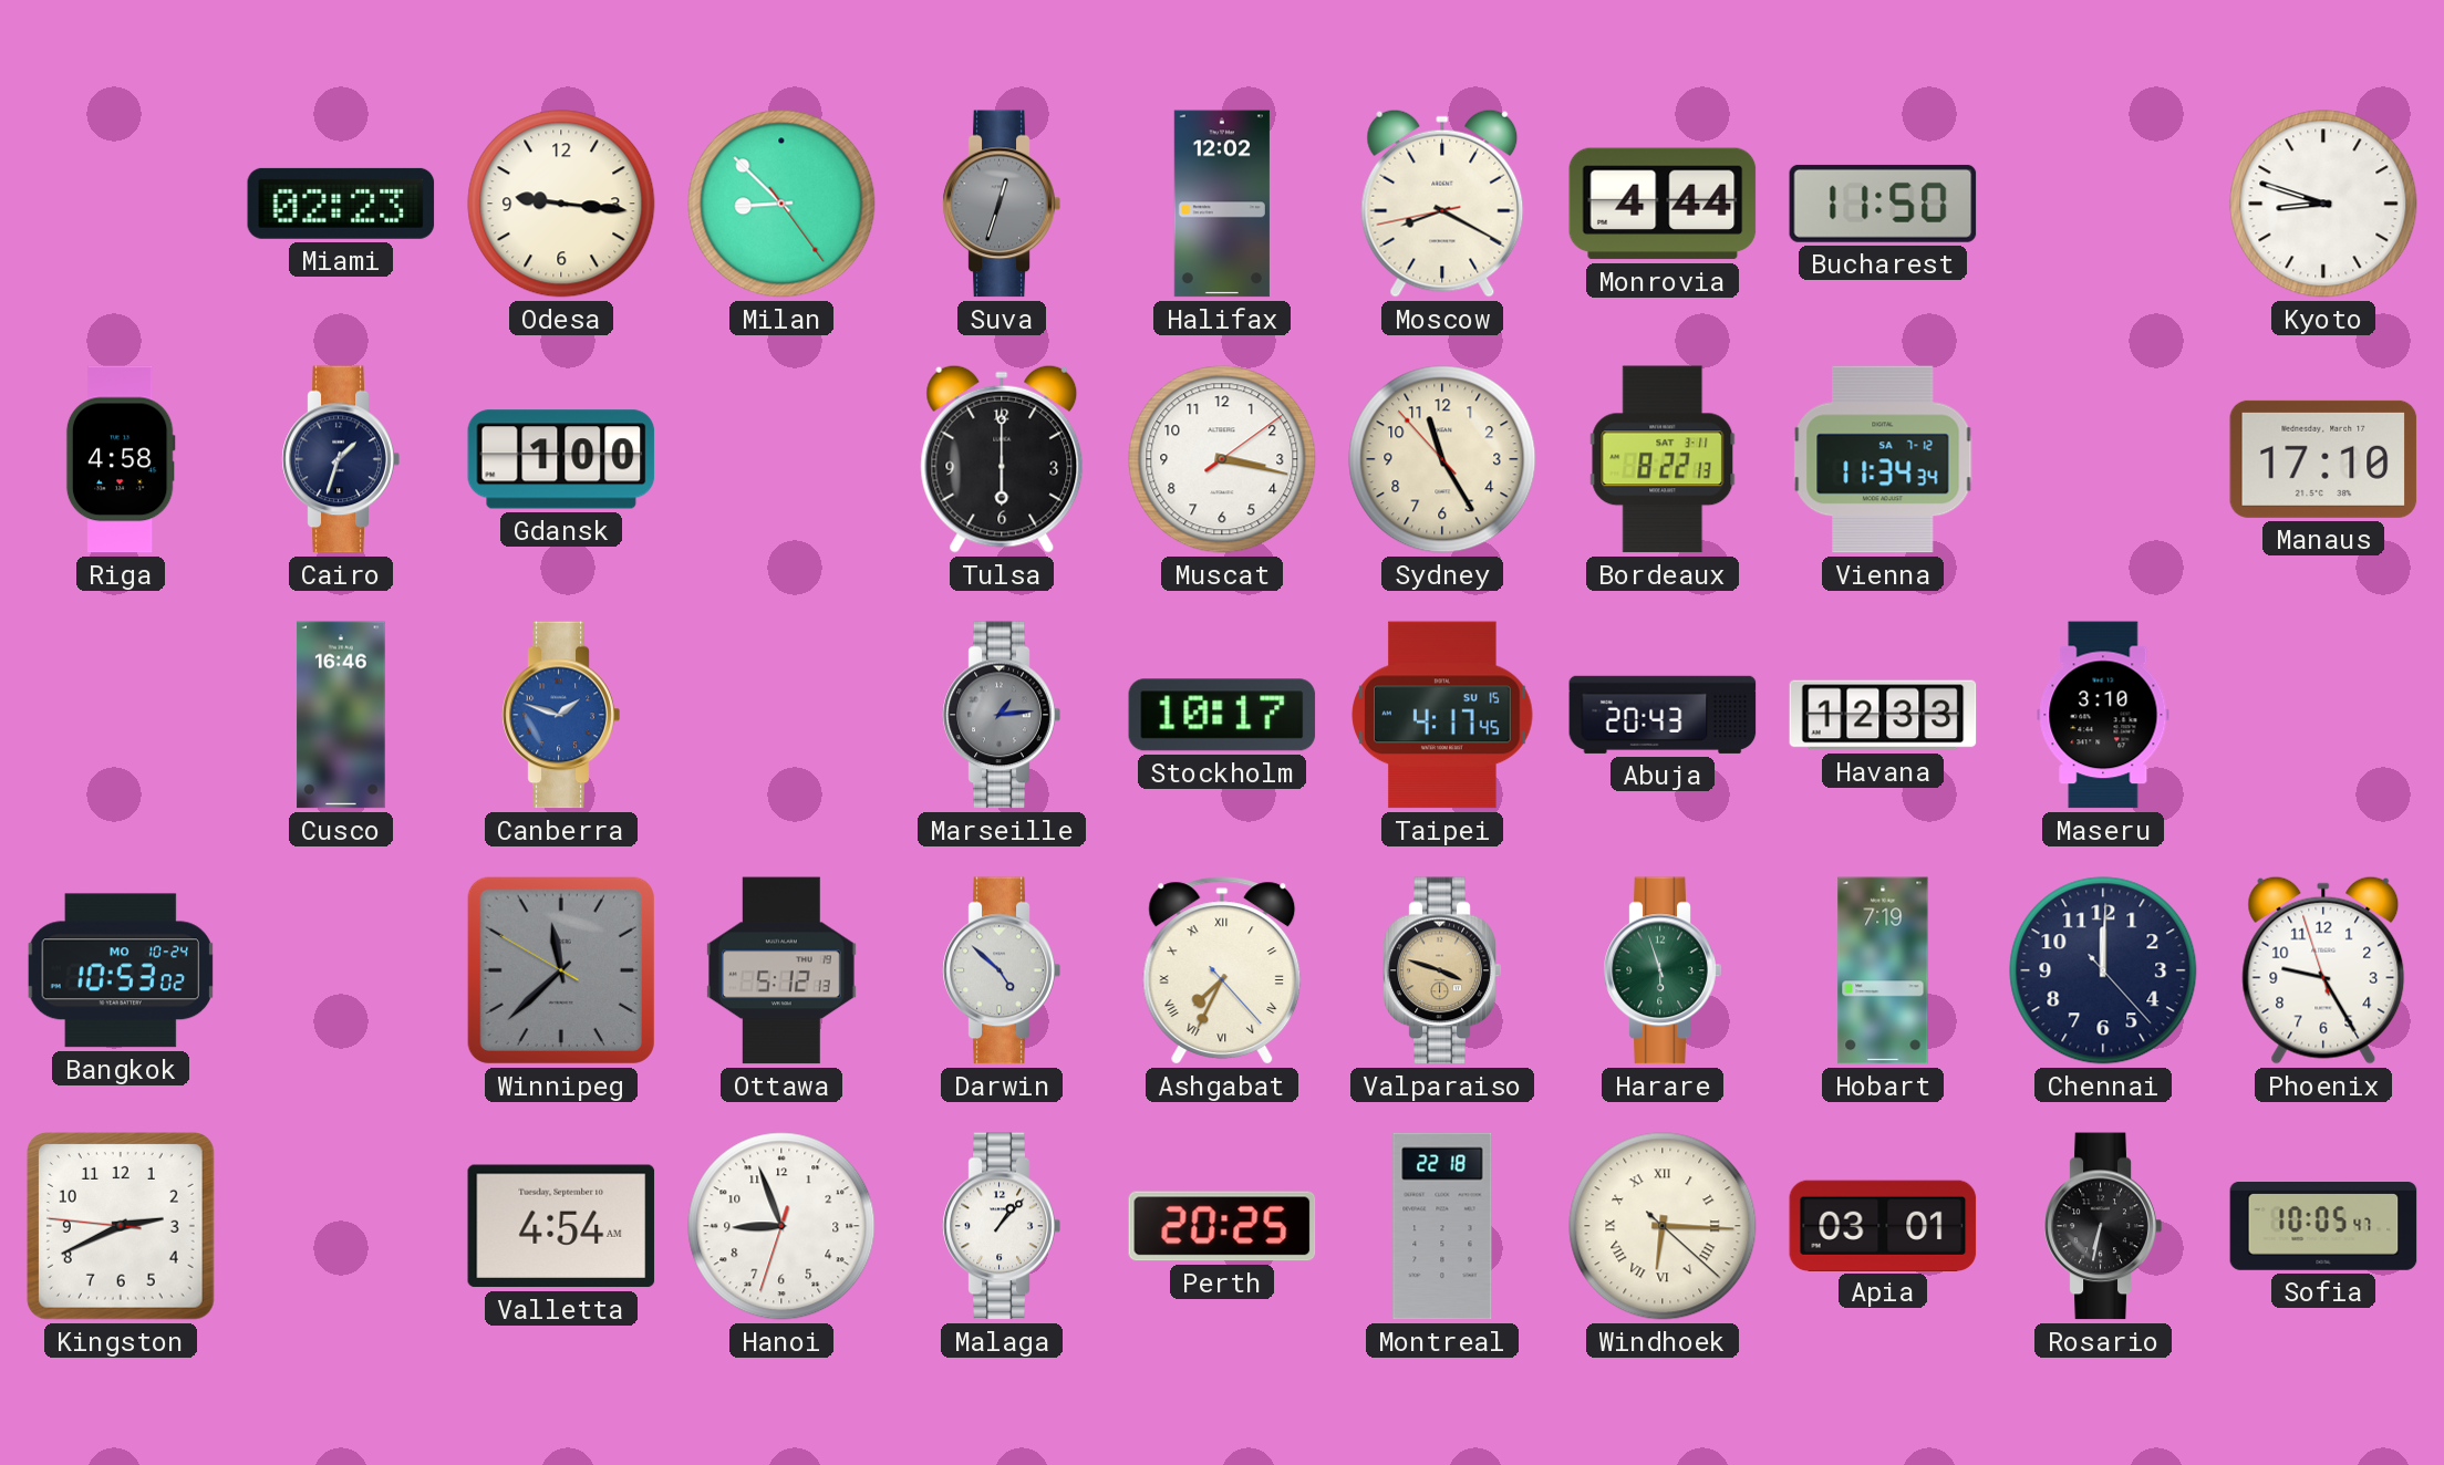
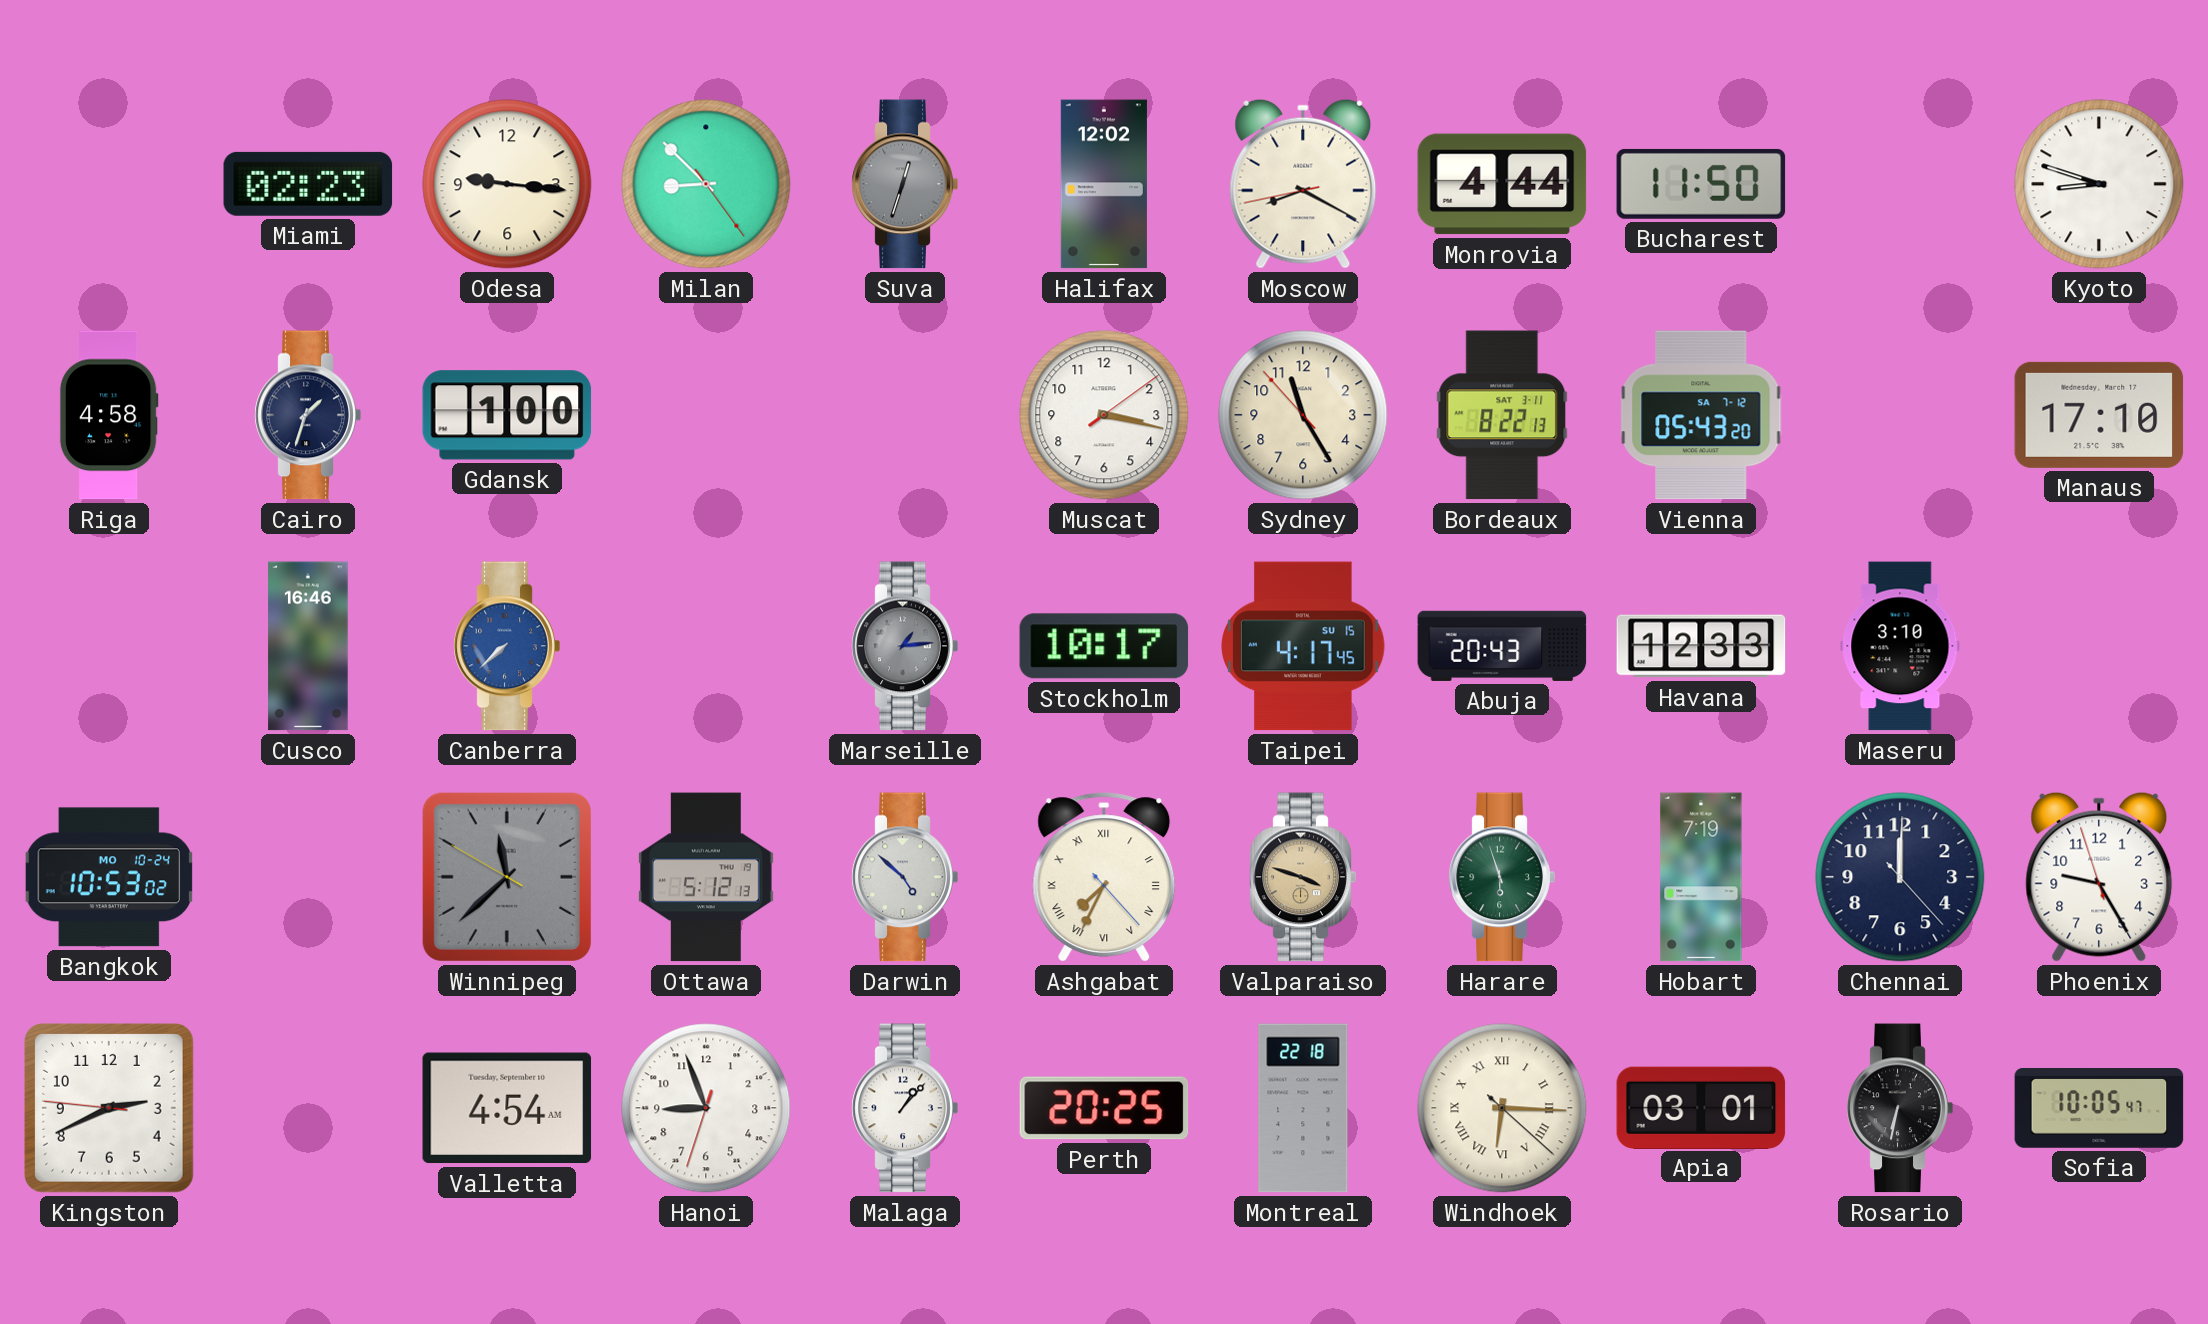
Tulsa: 6:00 -> none (1002, 459)
Vienna: 11:34 -> 05:43 (1701, 415)
Canberra: 1:48 -> 7:38 (507, 646)
